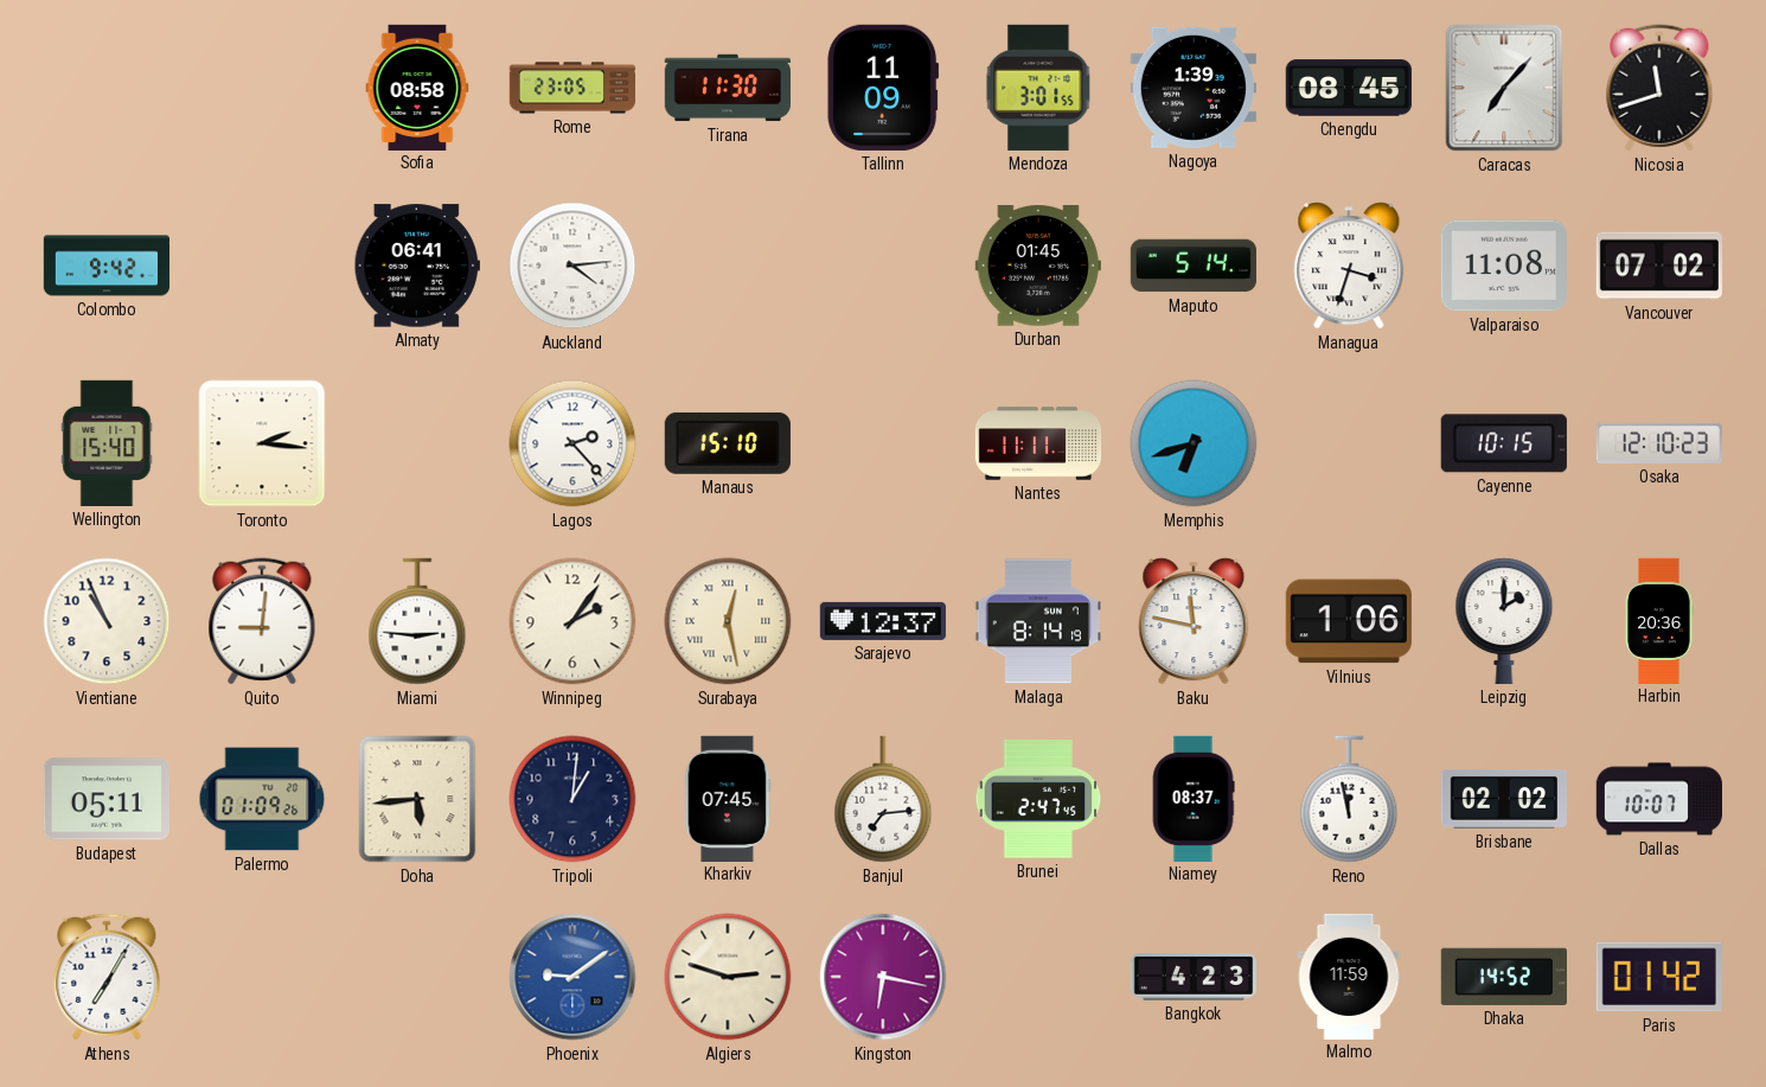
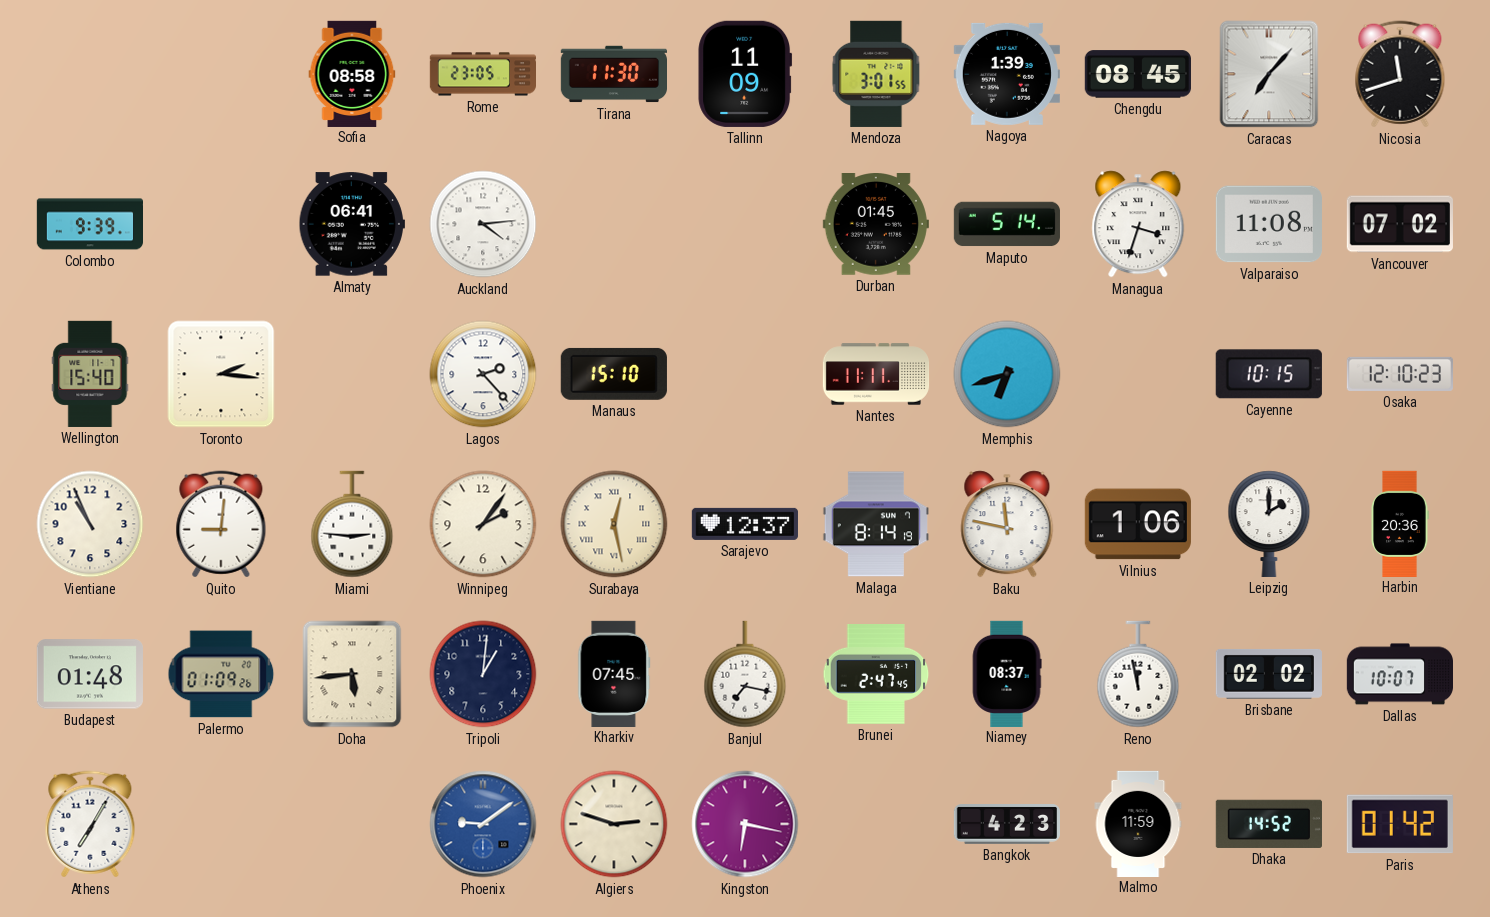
Colombo: 9:42 -> 9:39 (89, 224)
Budapest: 05:11 -> 01:48 (90, 674)
Banjul: 7:14 -> 7:17 (745, 674)
